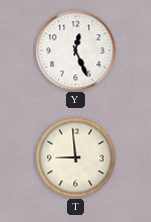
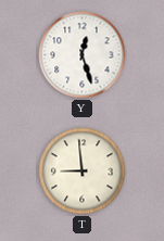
Y: 12:26 -> 12:27 (83, 55)
